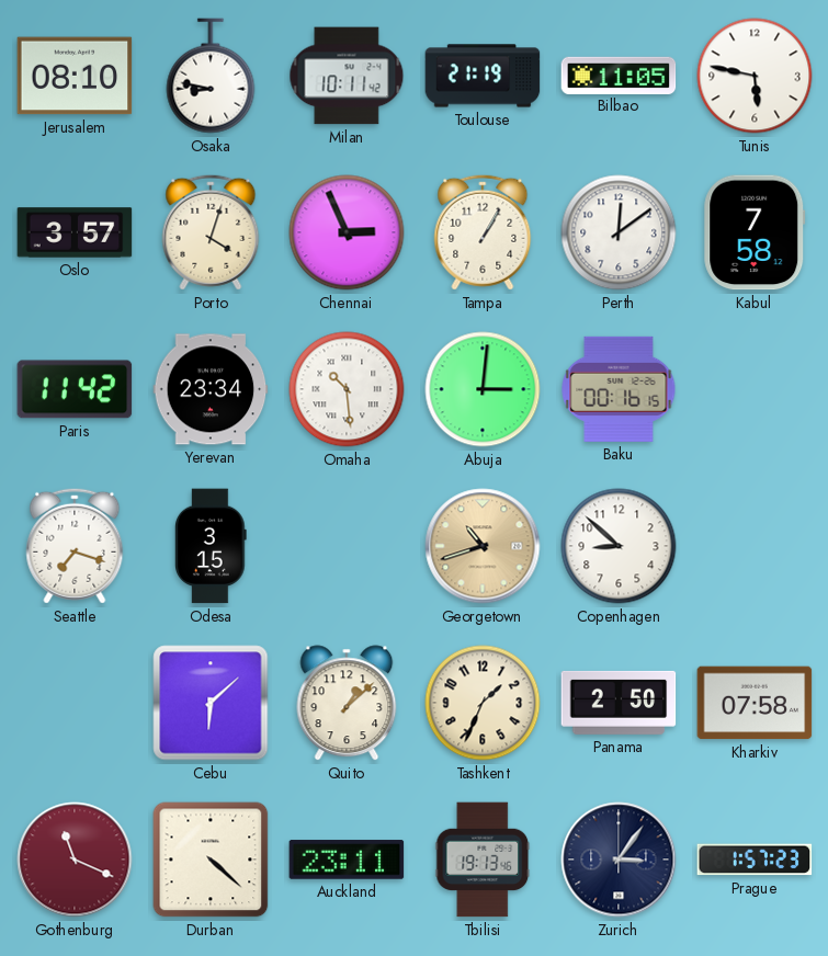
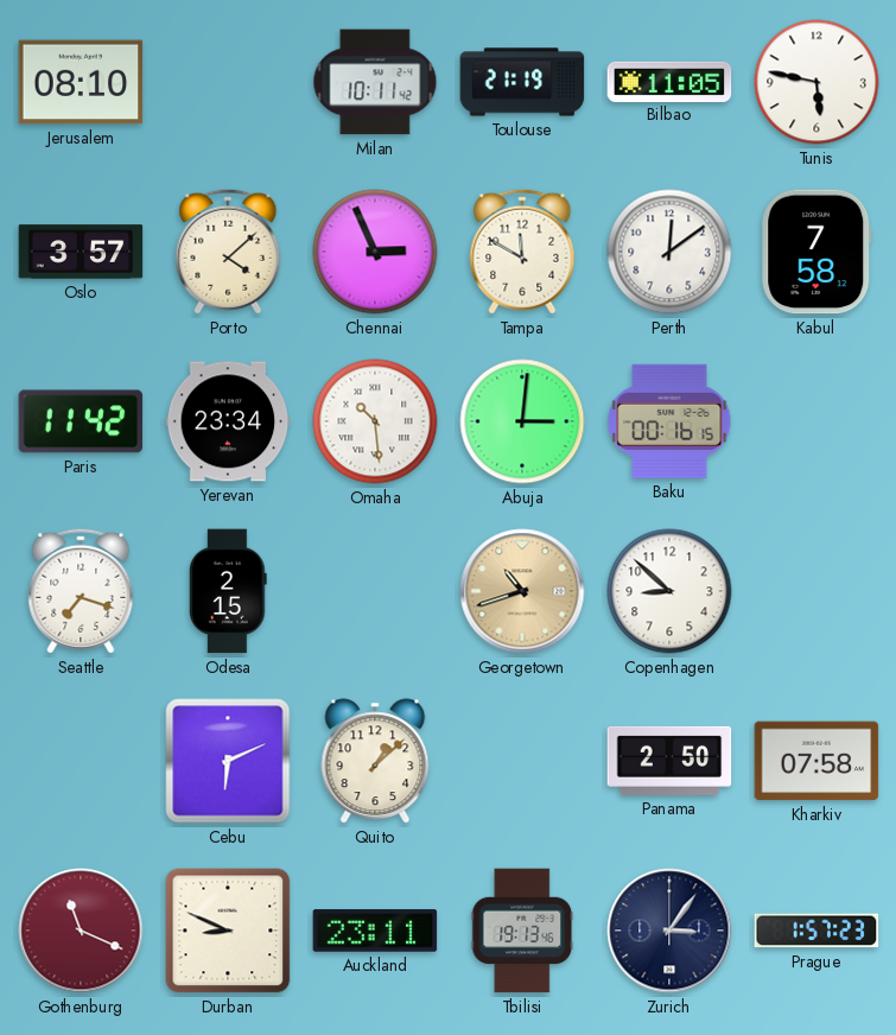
Osaka: 8:47 -> none (211, 76)
Porto: 4:03 -> 4:08 (228, 252)
Tampa: 1:05 -> 11:50 (522, 252)
Odesa: 3:15 -> 2:15 (228, 591)
Cebu: 6:08 -> 6:11 (228, 761)
Tashkent: 1:34 -> none (483, 703)
Durban: 4:22 -> 8:49 (228, 931)
